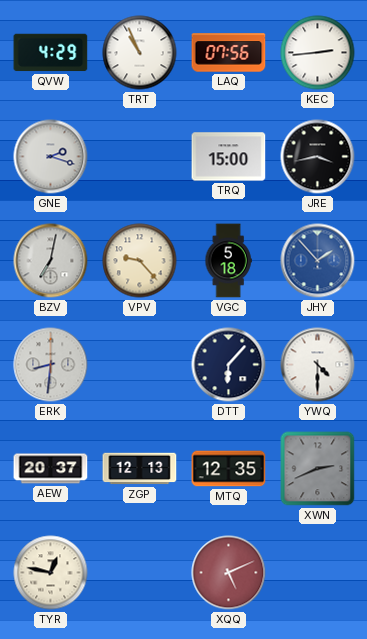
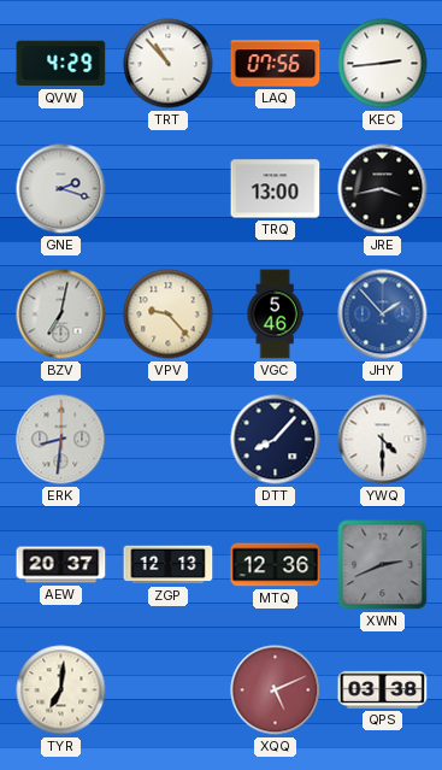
TRT: 10:56 -> 10:53 (169, 64)
TRQ: 15:00 -> 13:00 (276, 189)
VGC: 5:18 -> 5:46 (275, 315)
DTT: 6:07 -> 8:07 (276, 440)
MTQ: 12:35 -> 12:36 (276, 565)
TYR: 12:47 -> 7:01 (61, 690)
QPS: none -> 03:38 (383, 689)
